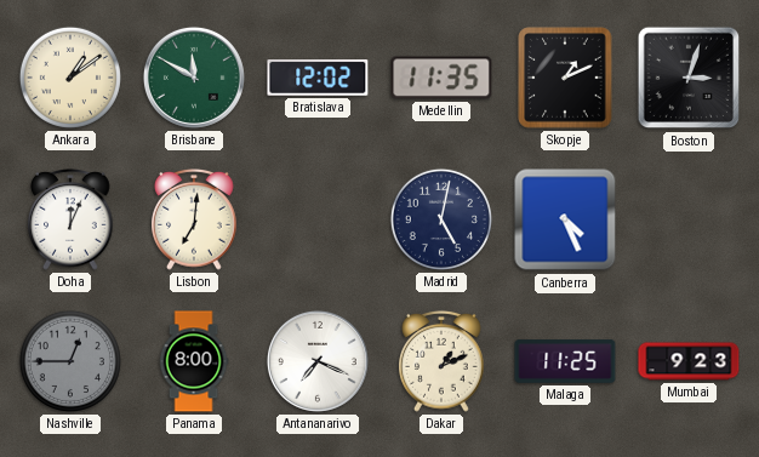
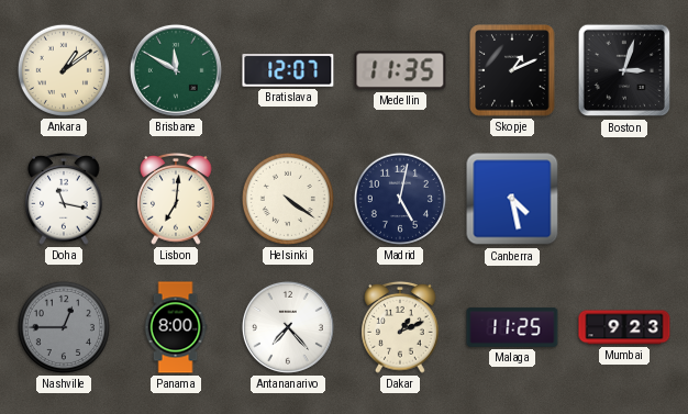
Bratislava: 12:02 -> 12:07 (288, 71)
Doha: 12:04 -> 11:17 (64, 199)
Helsinki: none -> 4:21 (288, 199)
Canberra: 4:26 -> 4:28 (512, 199)
Antananarivo: 7:19 -> 7:23 (288, 327)
